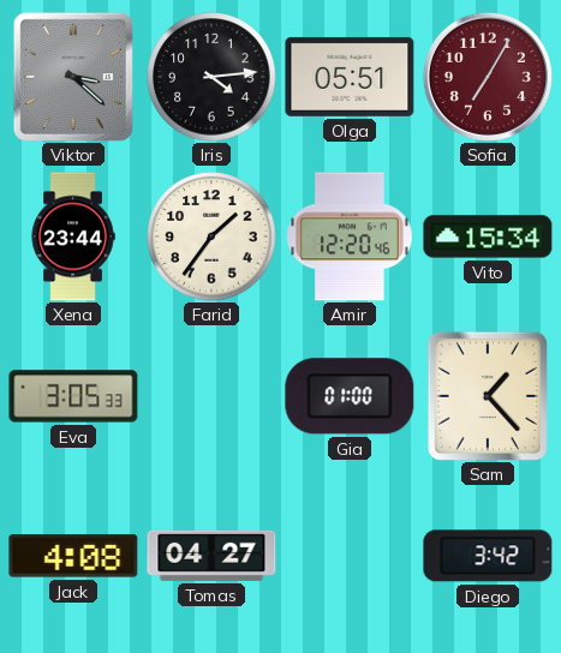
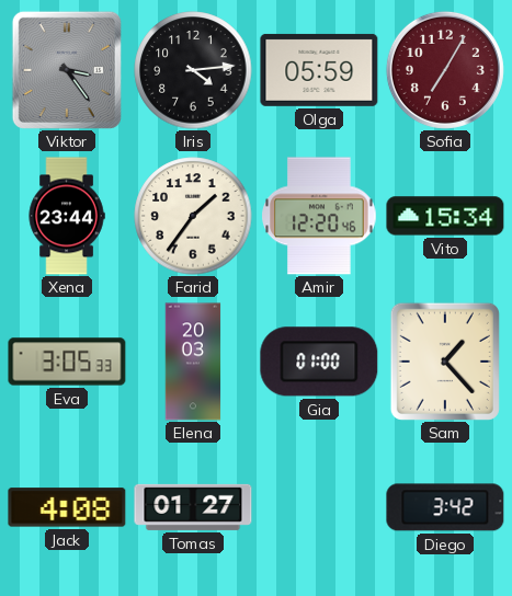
Viktor: 3:22 -> 3:24 (67, 70)
Olga: 05:51 -> 05:59 (319, 70)
Elena: none -> 20:03 (193, 362)
Tomas: 04:27 -> 01:27 (193, 507)
